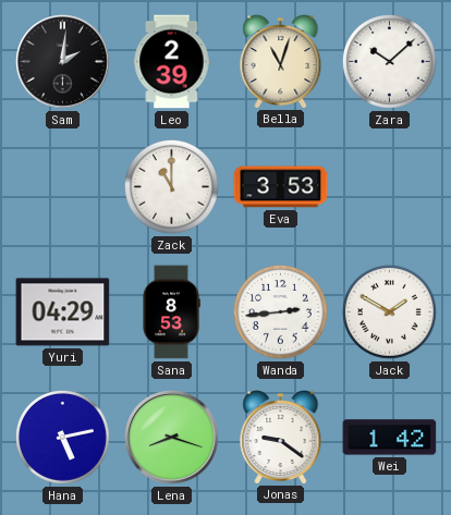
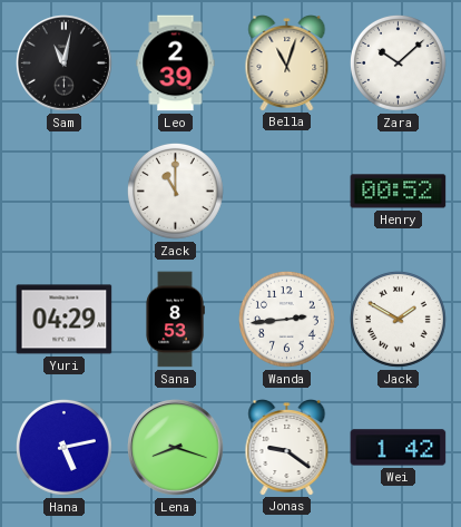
Sam: 2:01 -> 11:02 (65, 64)
Eva: 3:53 -> none (281, 187)
Henry: none -> 00:52 (399, 192)
